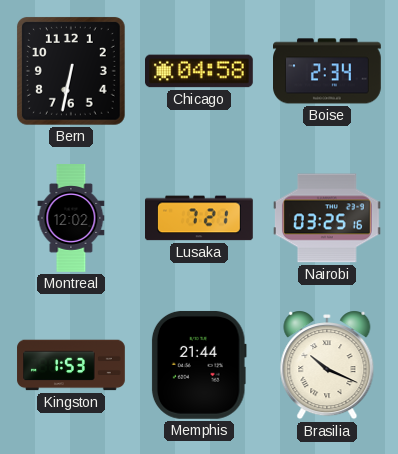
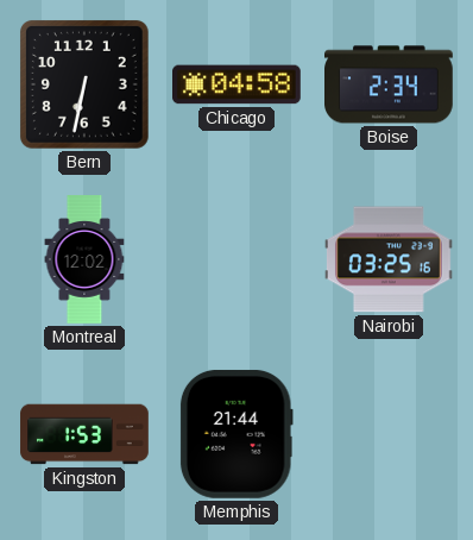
Lusaka: 7:21 -> none (200, 218)
Brasilia: 10:19 -> none (327, 365)
